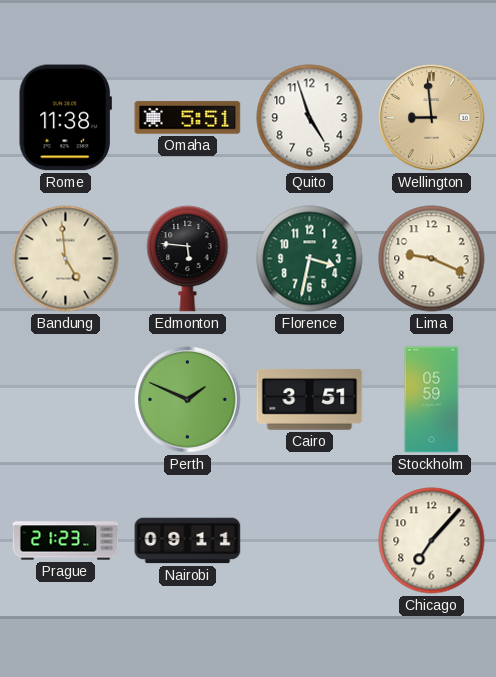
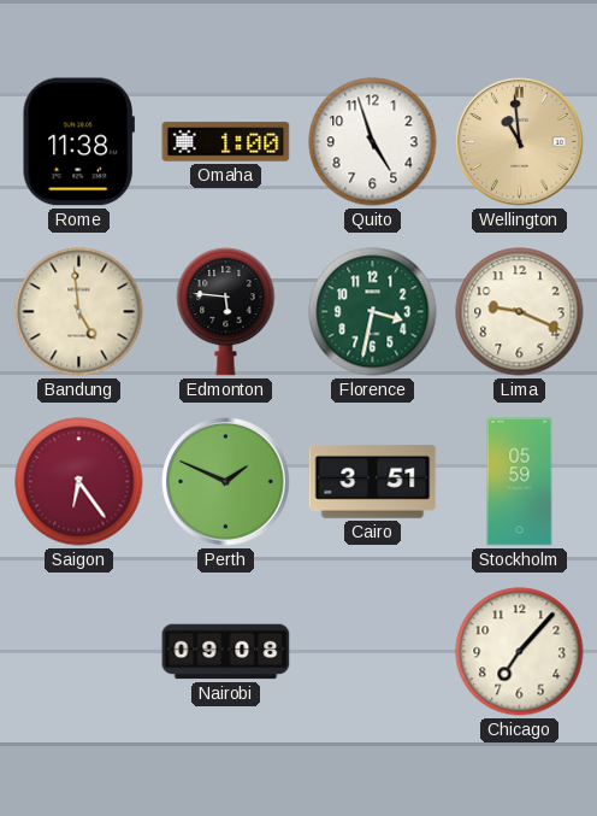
Omaha: 5:51 -> 1:00 (226, 142)
Wellington: 8:59 -> 10:59 (520, 142)
Saigon: none -> 6:24 (79, 482)
Prague: 21:23 -> none (66, 541)
Nairobi: 09:11 -> 09:08 (226, 652)
